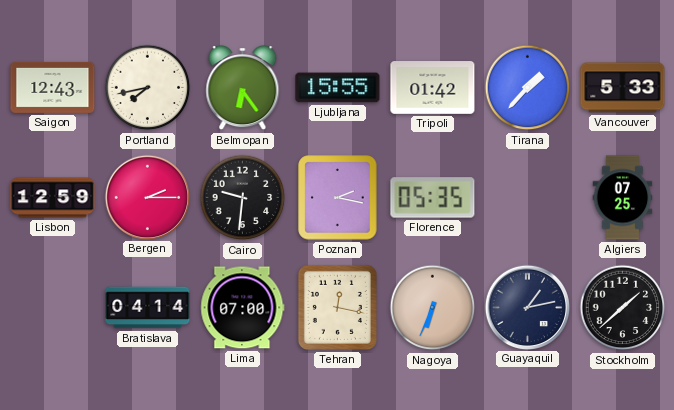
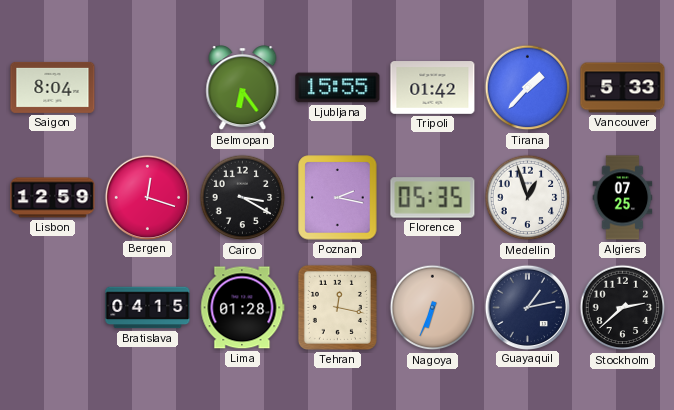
Saigon: 12:43 -> 8:04 (53, 87)
Portland: 7:43 -> none (148, 88)
Bergen: 2:15 -> 12:18 (147, 197)
Cairo: 9:31 -> 3:20 (243, 198)
Medellin: none -> 12:57 (528, 198)
Bratislava: 04:14 -> 04:15 (148, 308)
Lima: 07:00 -> 01:28 (243, 308)
Stockholm: 1:38 -> 2:38 (623, 308)
